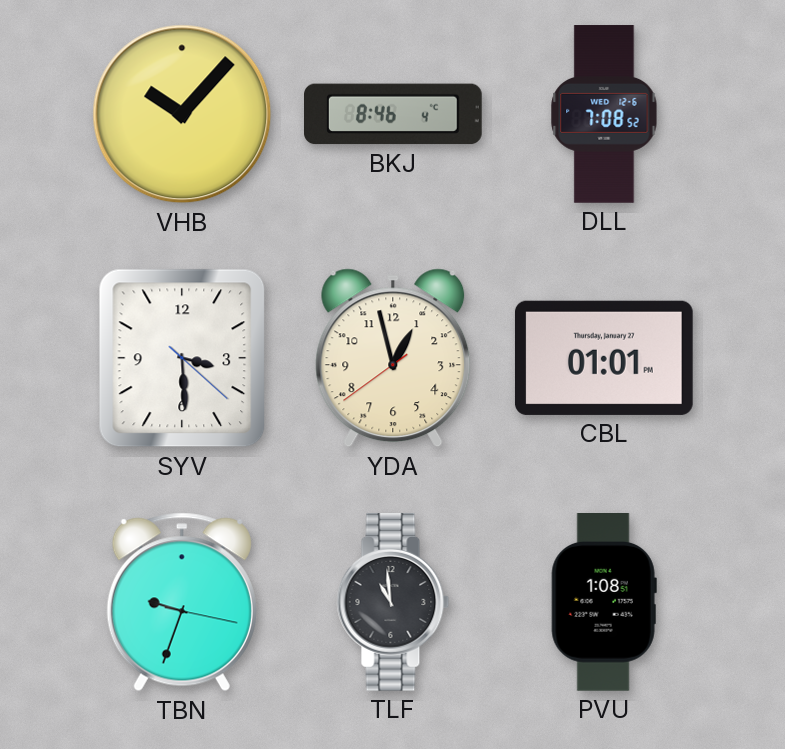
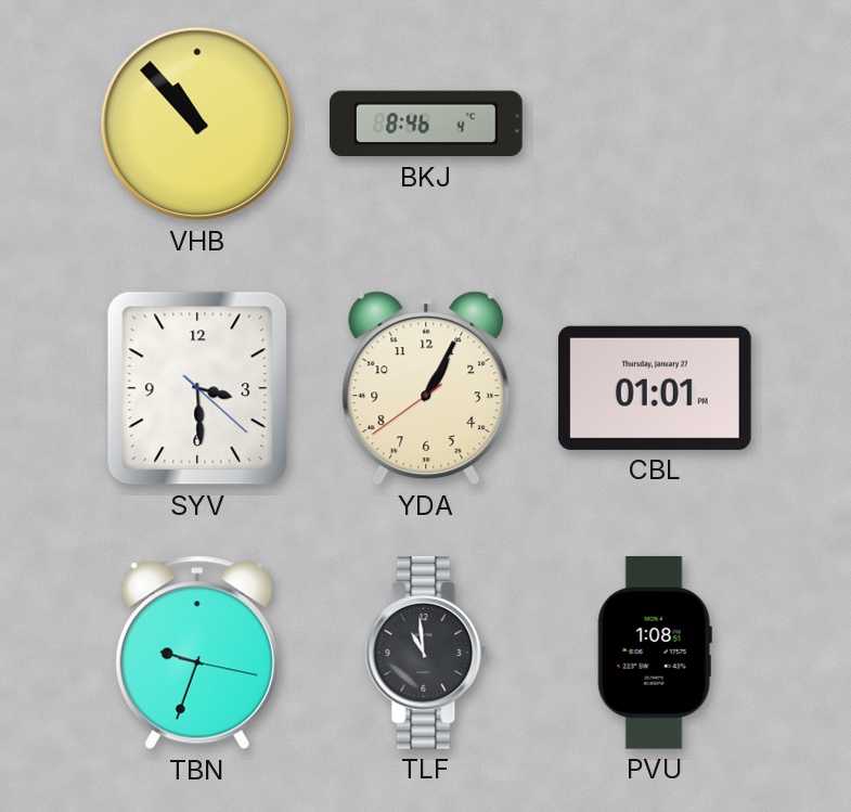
VHB: 10:07 -> 10:53 (197, 124)
DLL: 7:08 -> none (604, 114)
YDA: 12:57 -> 1:04 (426, 388)
